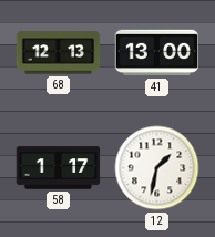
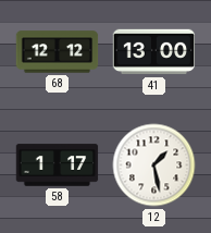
68: 12:13 -> 12:12 (58, 52)
12: 1:32 -> 1:28 (154, 165)
